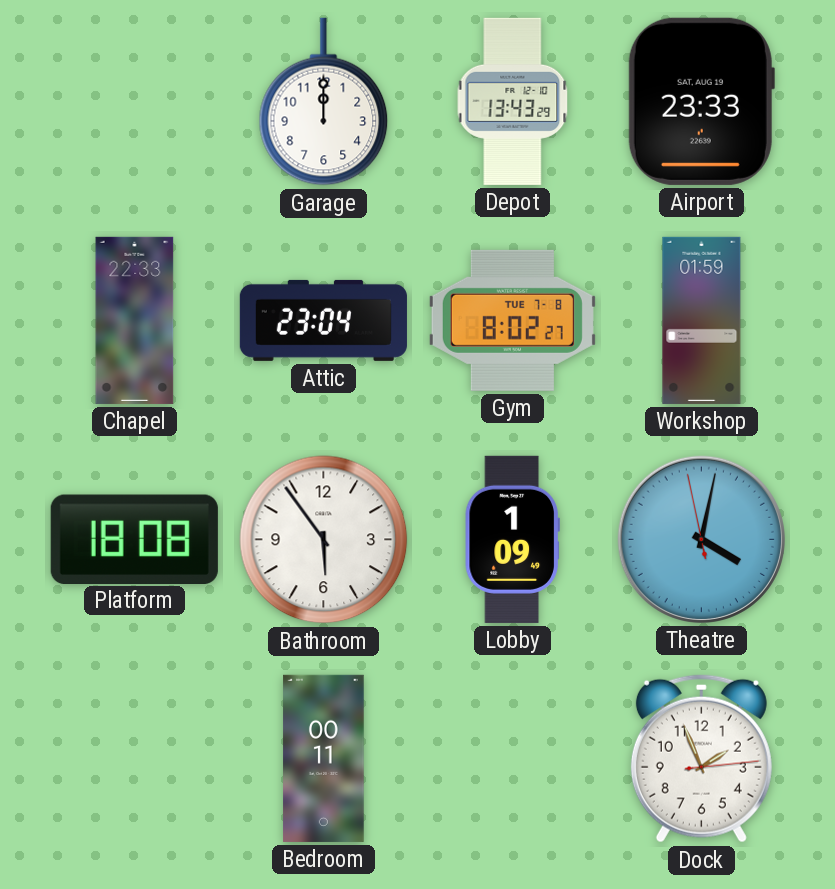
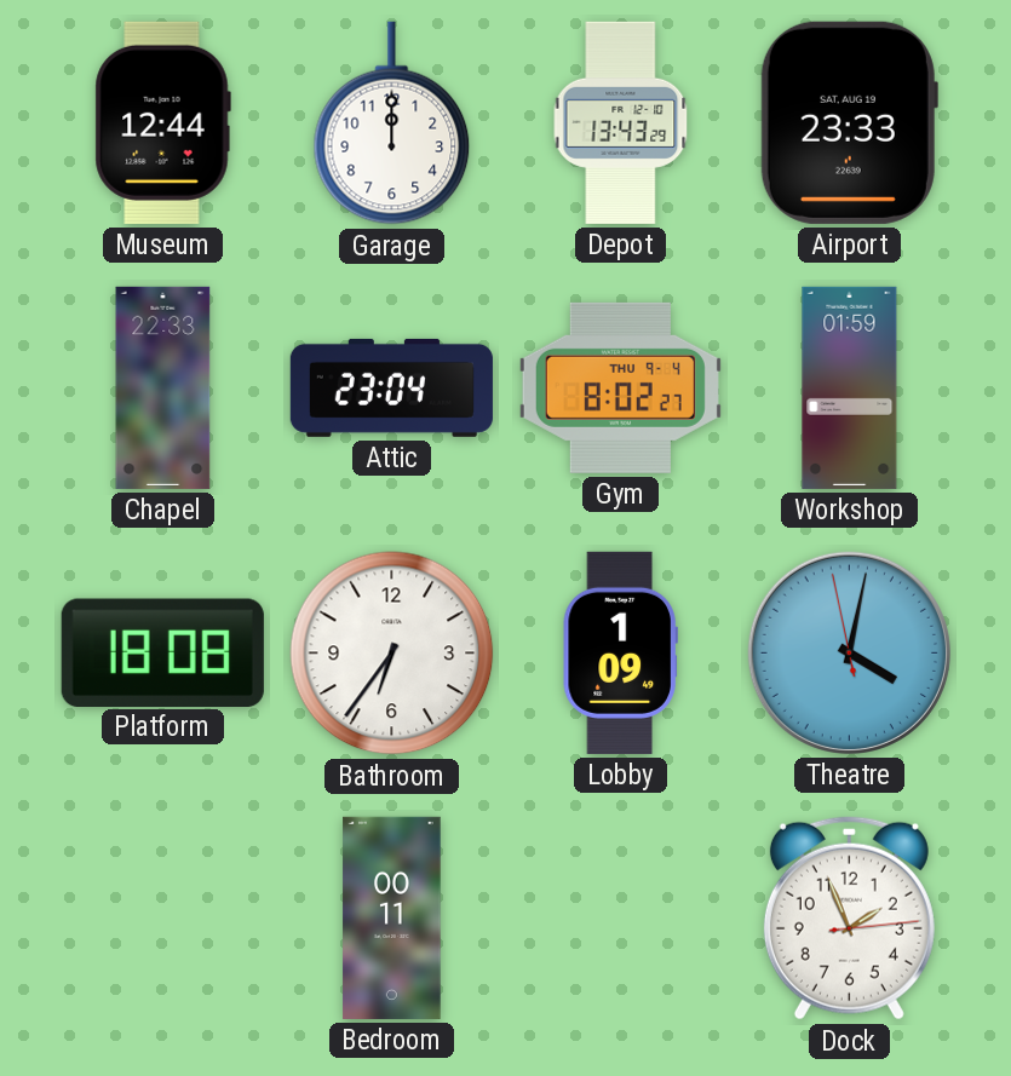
Museum: none -> 12:44 (162, 122)
Gym date: TUE 7-8 -> THU 9-4 (620, 387)
Bathroom: 5:54 -> 6:36 (392, 654)
